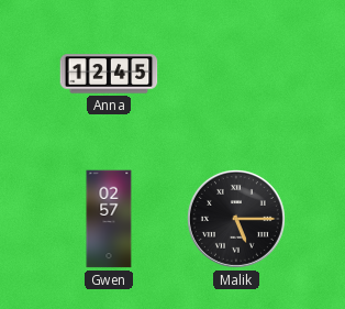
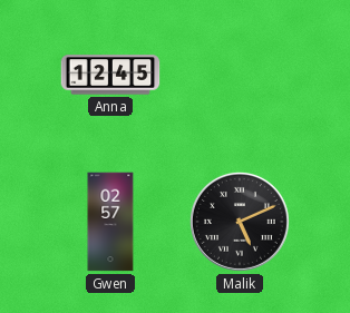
Malik: 5:15 -> 5:11 (240, 222)
